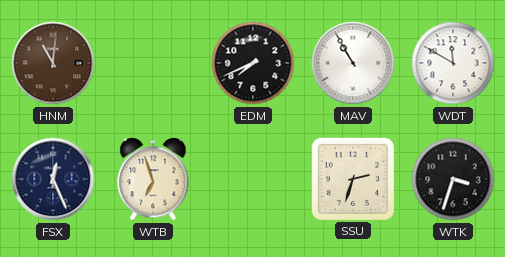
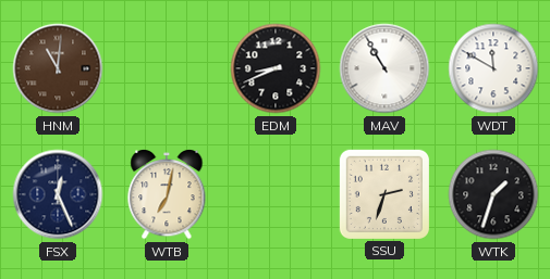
EDM: 7:41 -> 8:41 (276, 68)
WTB: 6:57 -> 7:02 (167, 195)
WTK: 3:33 -> 1:33 (493, 194)
